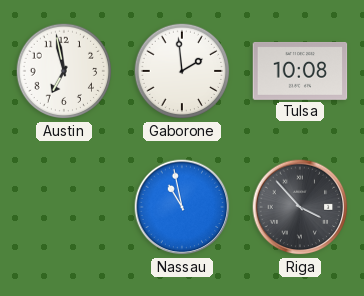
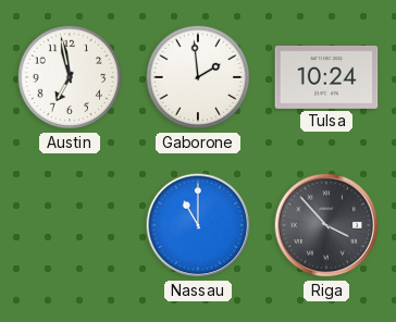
Tulsa: 10:08 -> 10:24 (326, 77)
Nassau: 10:58 -> 11:00 (198, 225)
